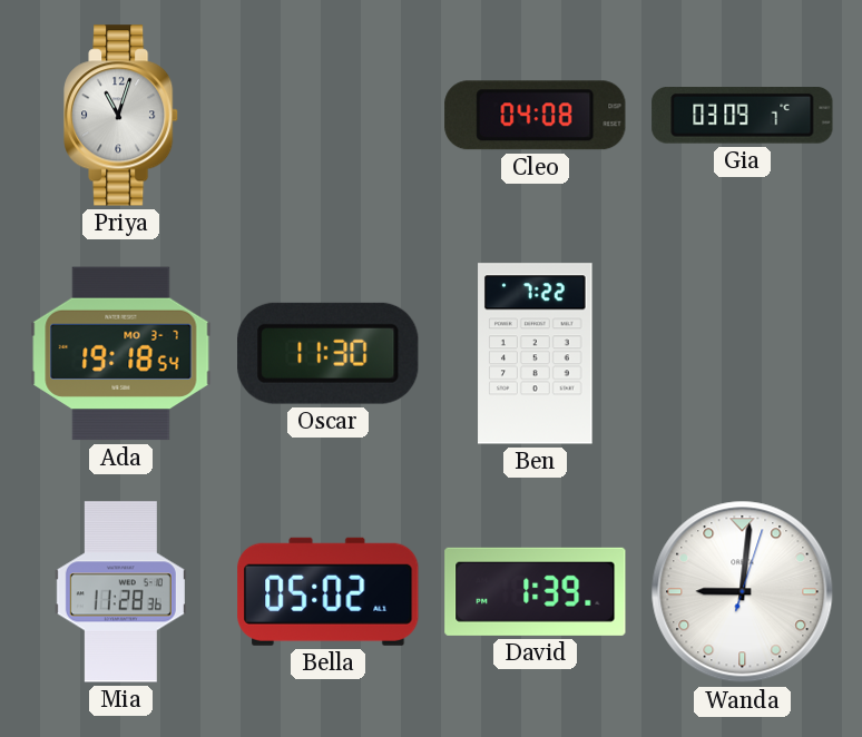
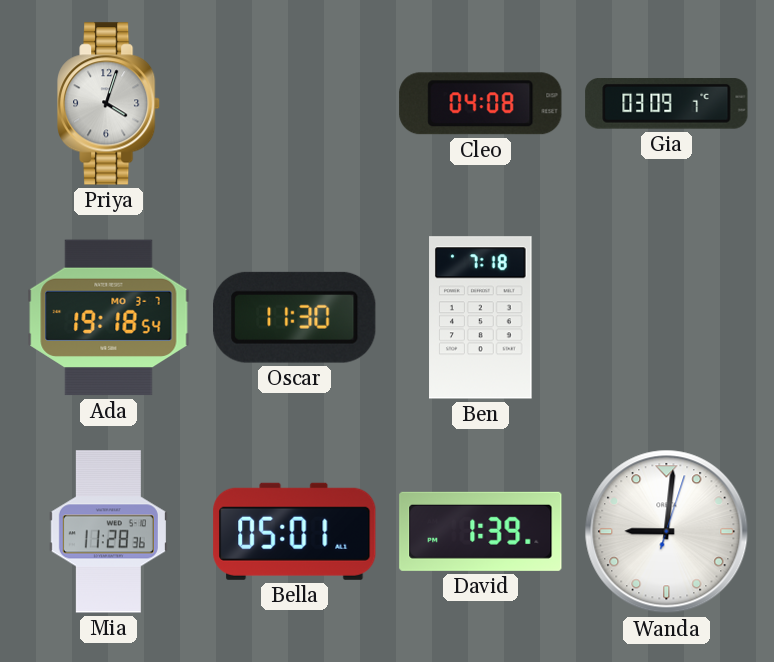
Priya: 11:03 -> 4:03 (109, 104)
Ben: 7:22 -> 7:18 (481, 318)
Bella: 05:02 -> 05:01 (295, 531)
